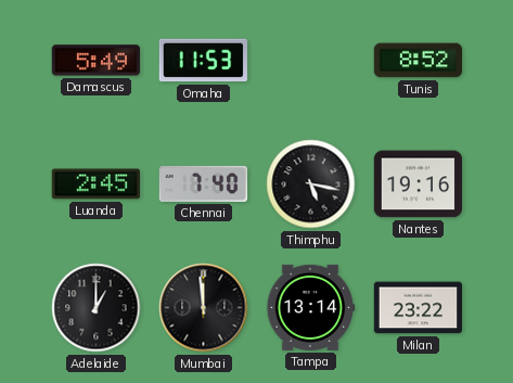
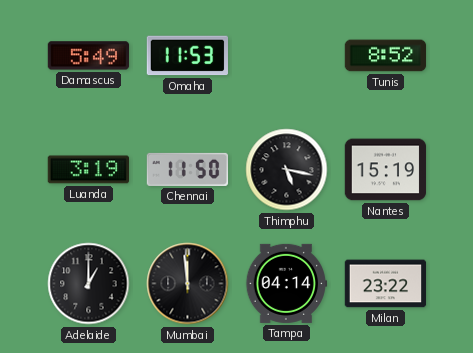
Luanda: 2:45 -> 3:19 (88, 170)
Chennai: 7:40 -> 11:50 (188, 169)
Nantes: 19:16 -> 15:19 (386, 170)
Tampa: 13:14 -> 04:14 (286, 283)
